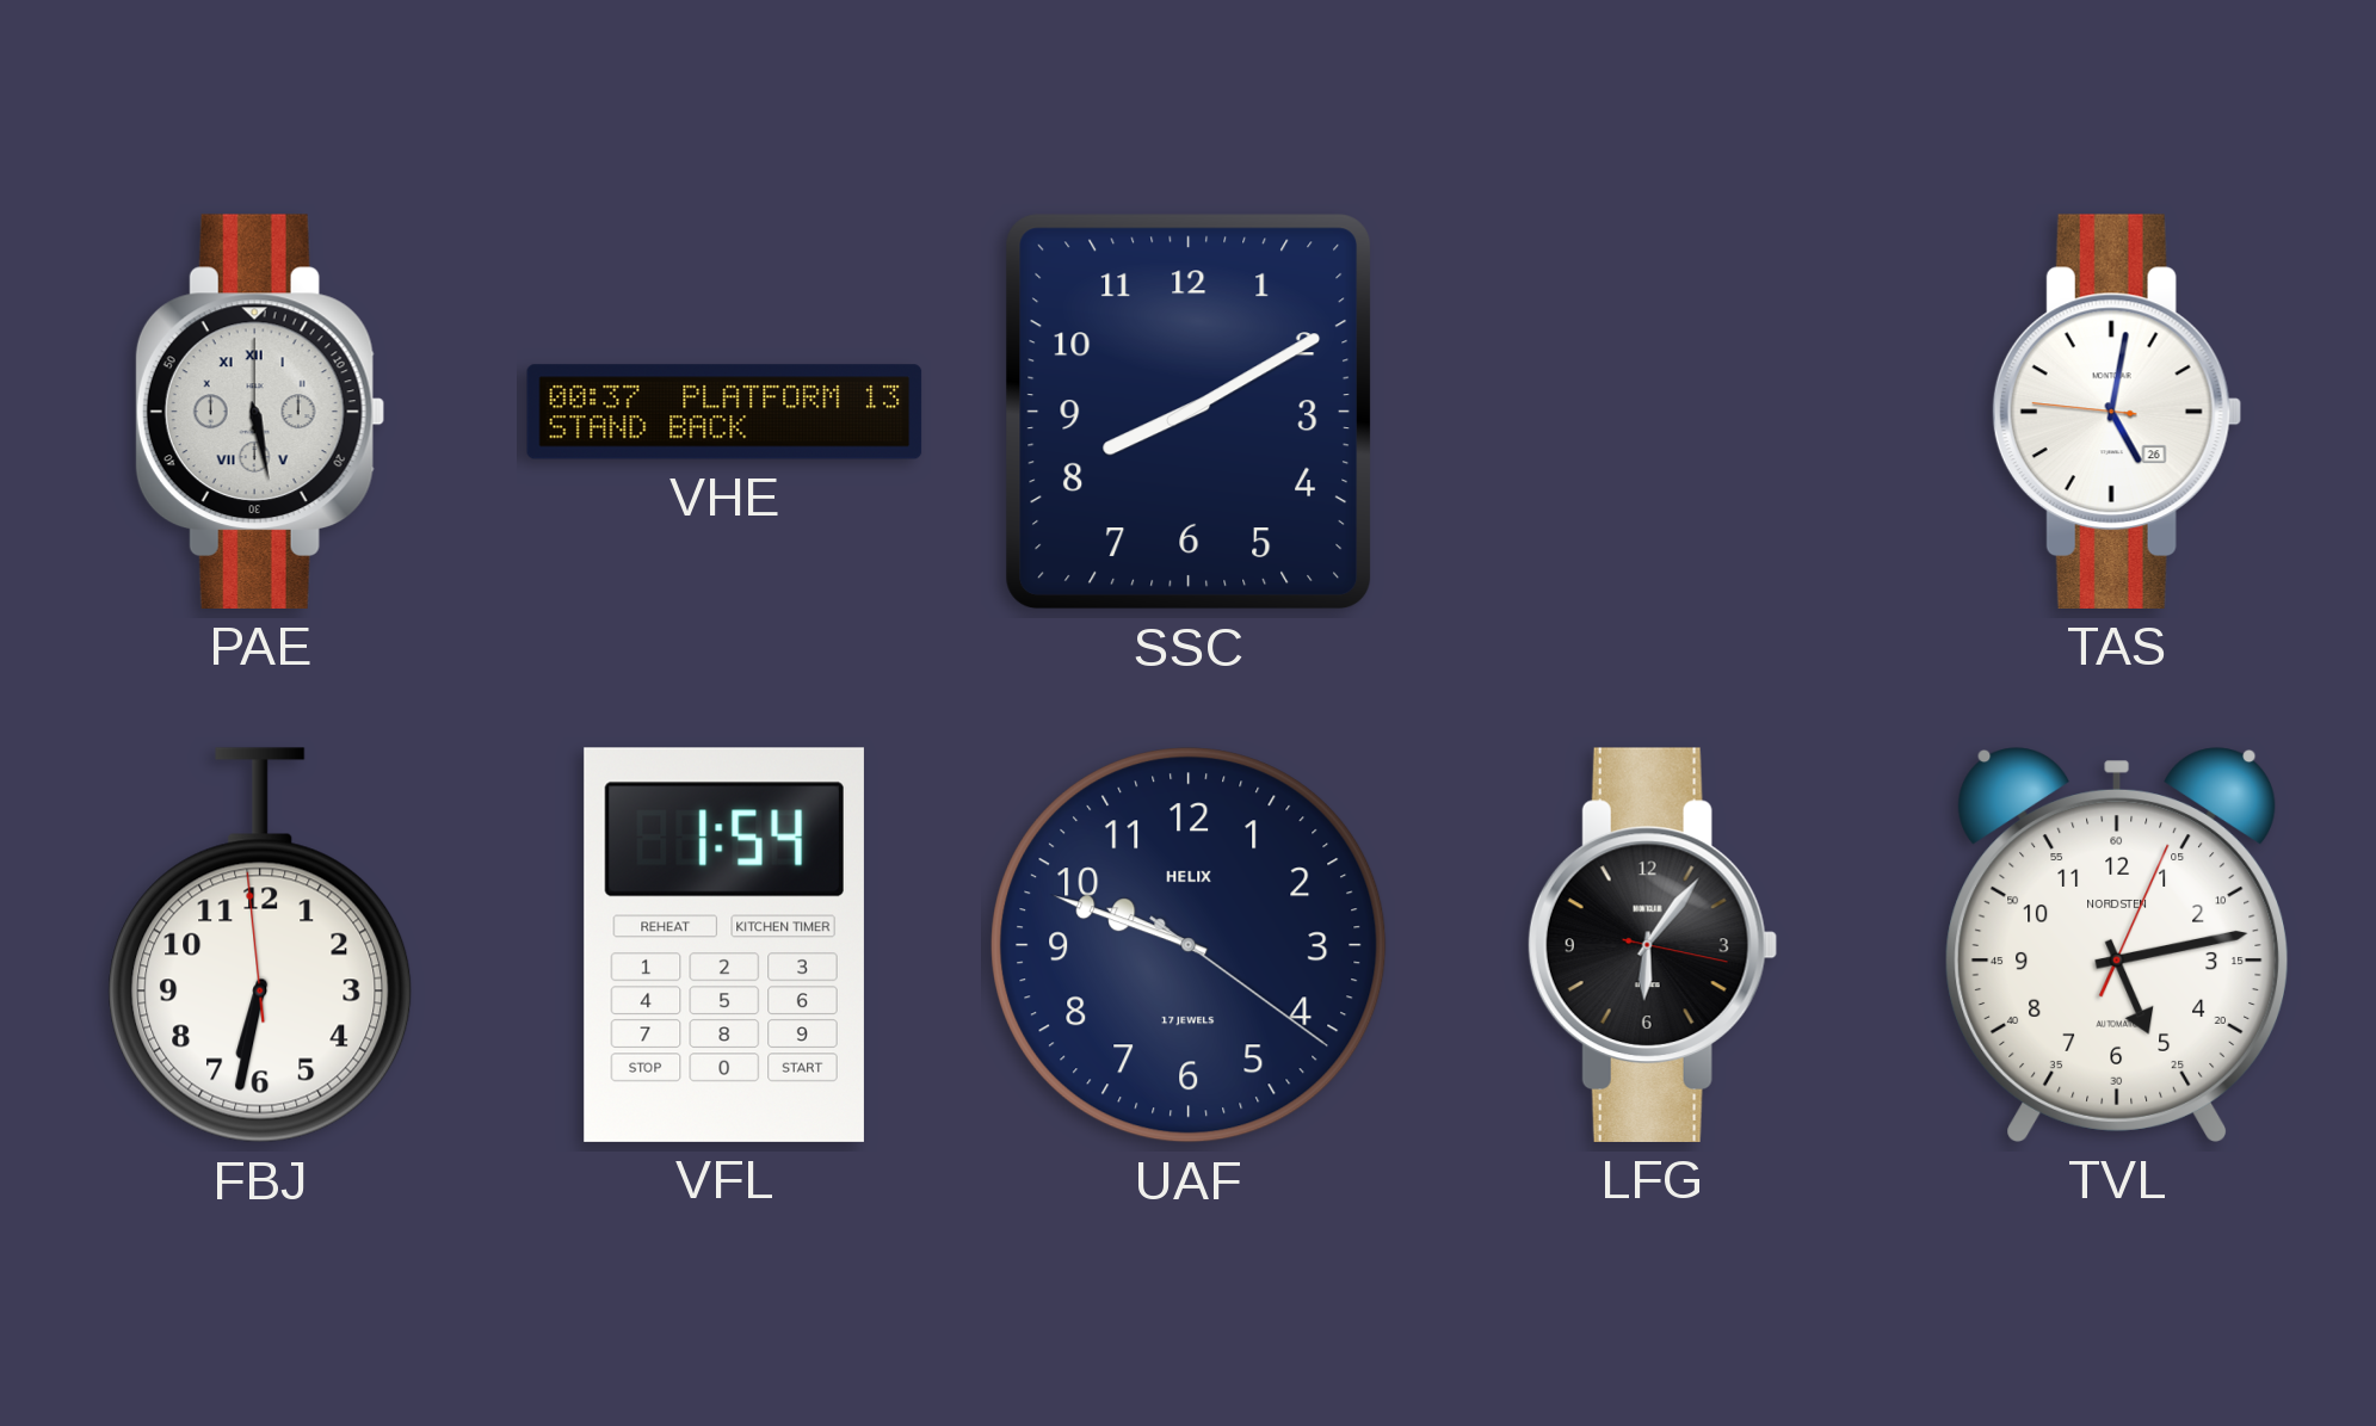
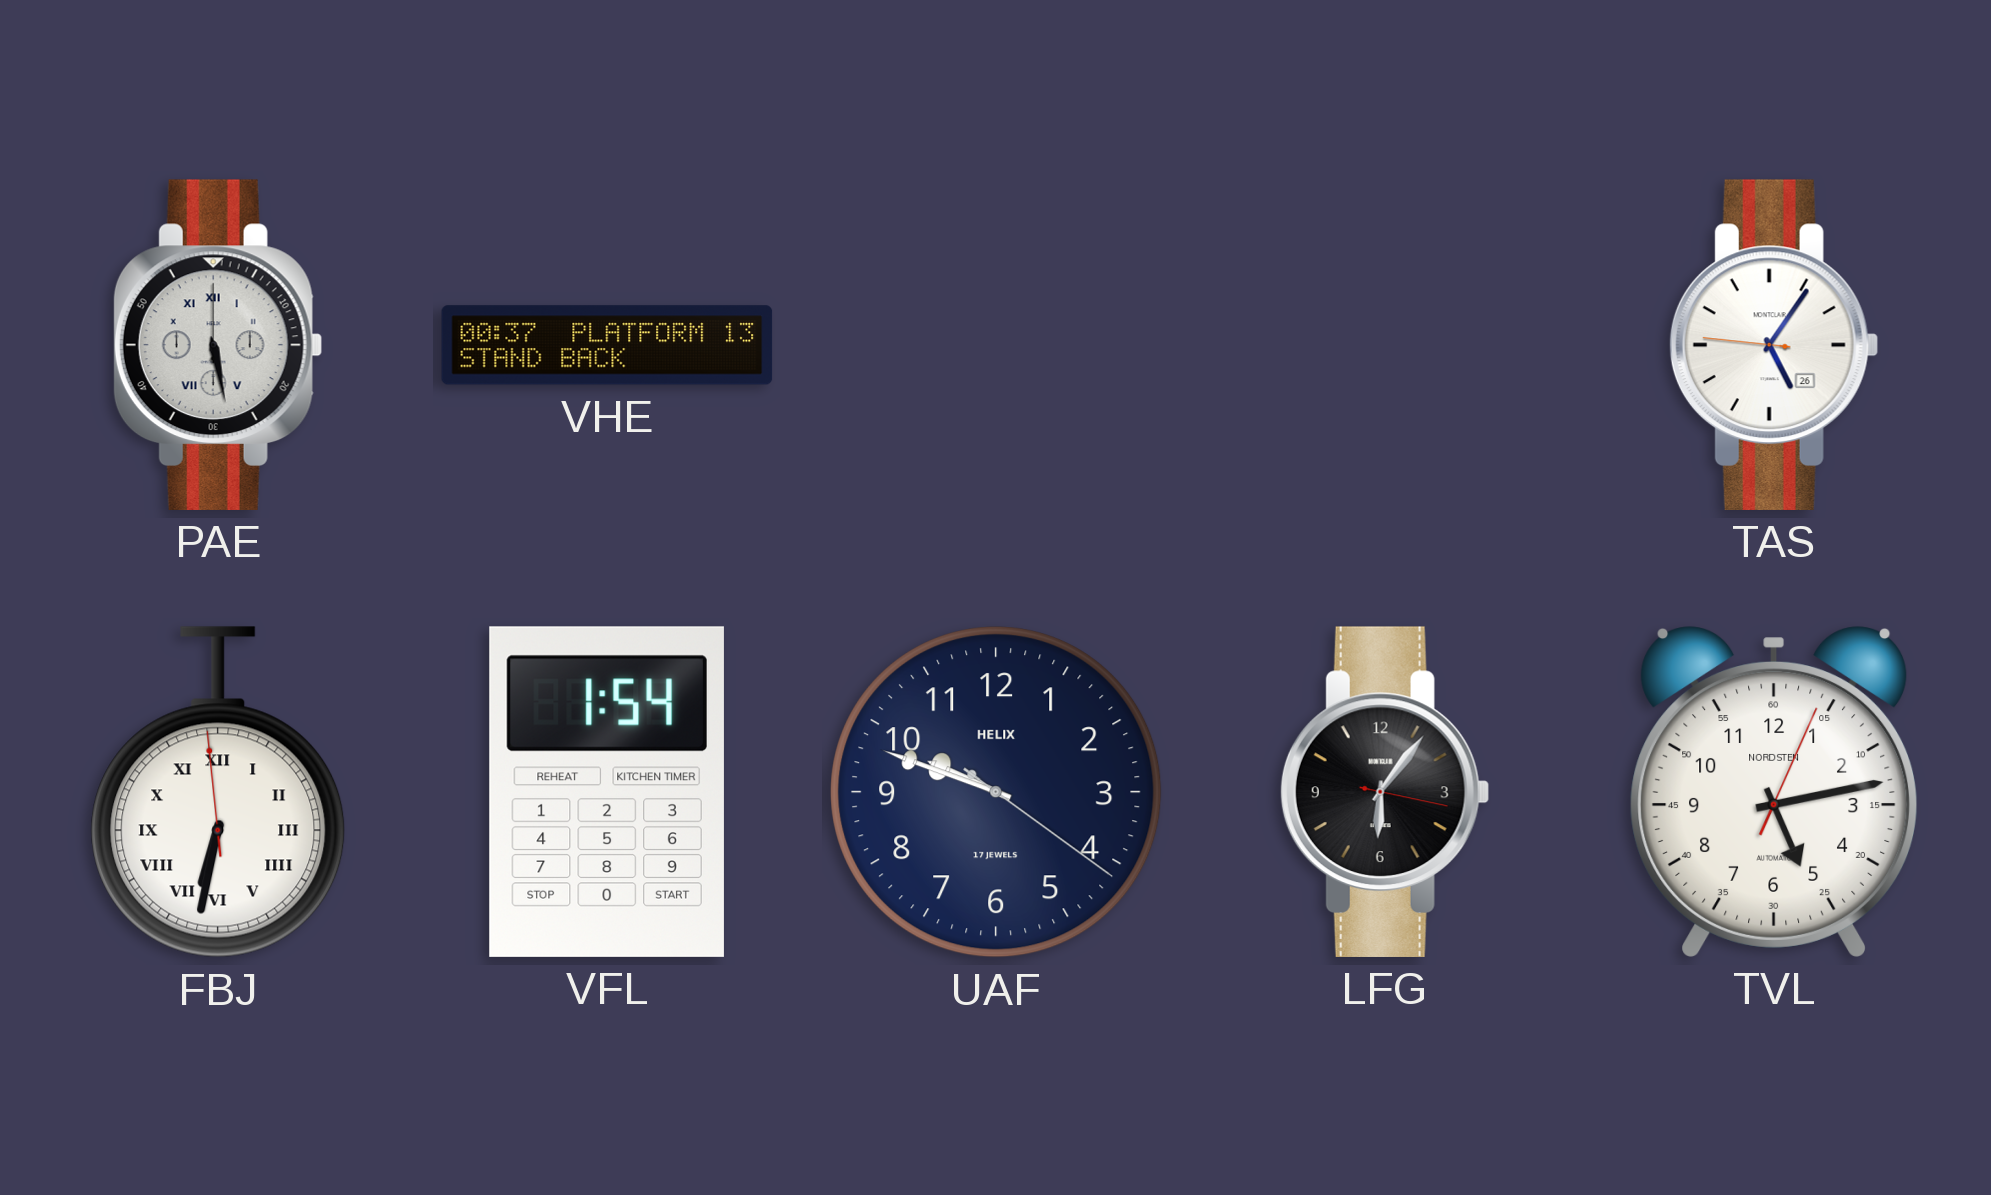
SSC: 8:10 -> none (1189, 412)
TAS: 5:01 -> 5:05 (1774, 345)
FBJ numerals: Arabic -> Roman (218, 792)
